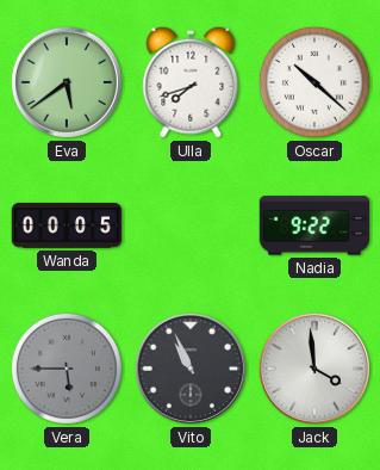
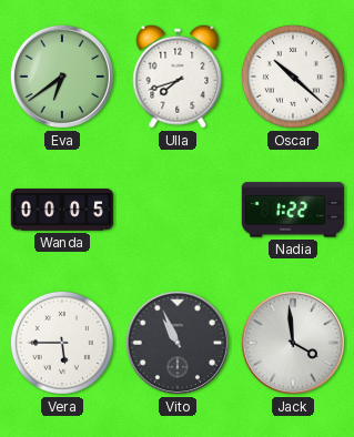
Eva: 5:39 -> 6:39 (62, 77)
Nadia: 9:22 -> 1:22 (293, 210)
Vera dial: grey -> white (62, 343)
